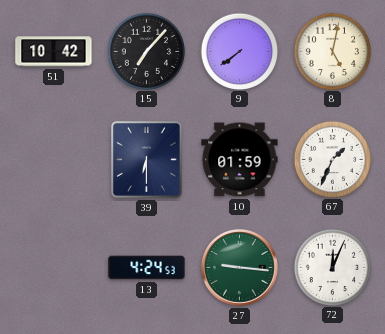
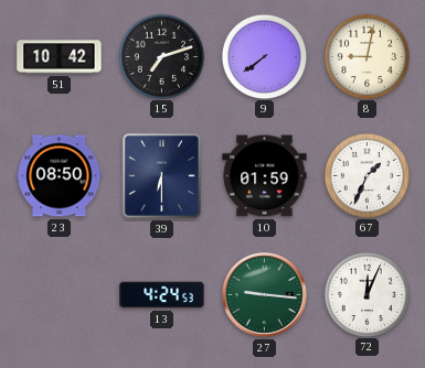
15: 7:07 -> 7:12 (161, 56)
8: 5:02 -> 9:02 (366, 56)
23: none -> 08:50 (60, 176)
